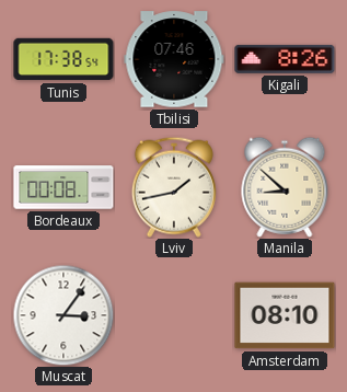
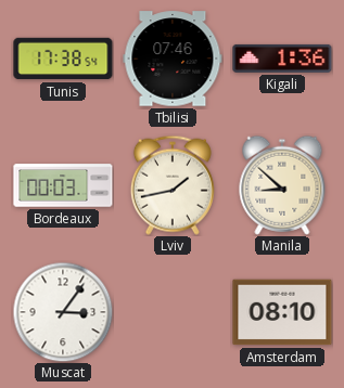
Kigali: 8:26 -> 1:36 (282, 59)
Bordeaux: 00:08 -> 00:03 (63, 185)
